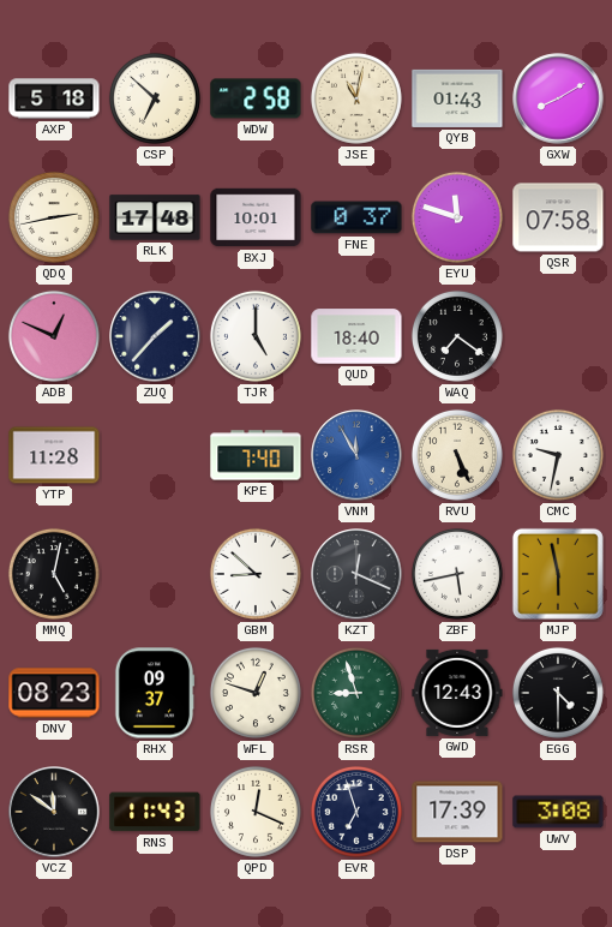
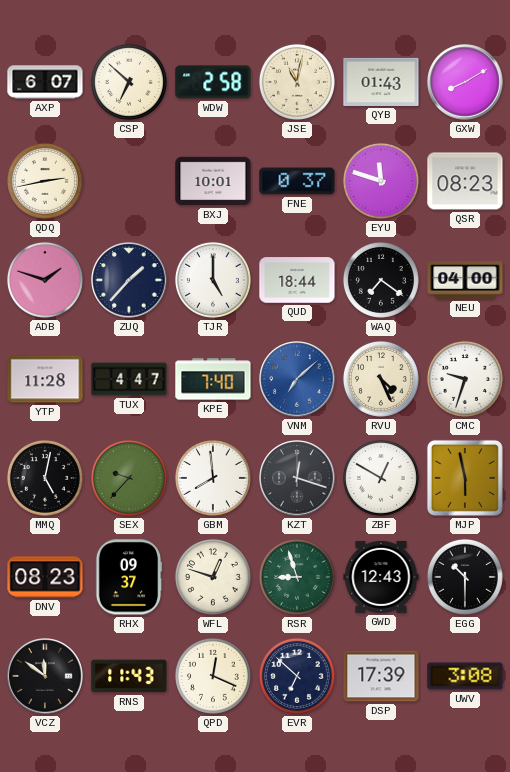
AXP: 5:18 -> 6:07 (45, 82)
RLK: 17:48 -> none (155, 217)
QSR: 07:58 -> 08:23 (465, 181)
ADB: 12:49 -> 1:48 (45, 280)
QUD: 18:40 -> 18:44 (297, 280)
NEU: none -> 04:00 (465, 280)
TUX: none -> 4:47 (129, 379)
VNM: 11:55 -> 7:08 (297, 379)
RVU: 5:26 -> 4:26 (381, 379)
CMC: 9:32 -> 9:33 (465, 379)
SEX: none -> 9:37 (129, 478)
GBM: 8:52 -> 7:59 (213, 478)
KZT: 12:19 -> 12:18 (297, 478)
ZBF: 5:43 -> 12:50 (381, 478)
EGG: 4:30 -> 10:30 (465, 577)
EVR: 6:57 -> 6:52 (297, 676)
